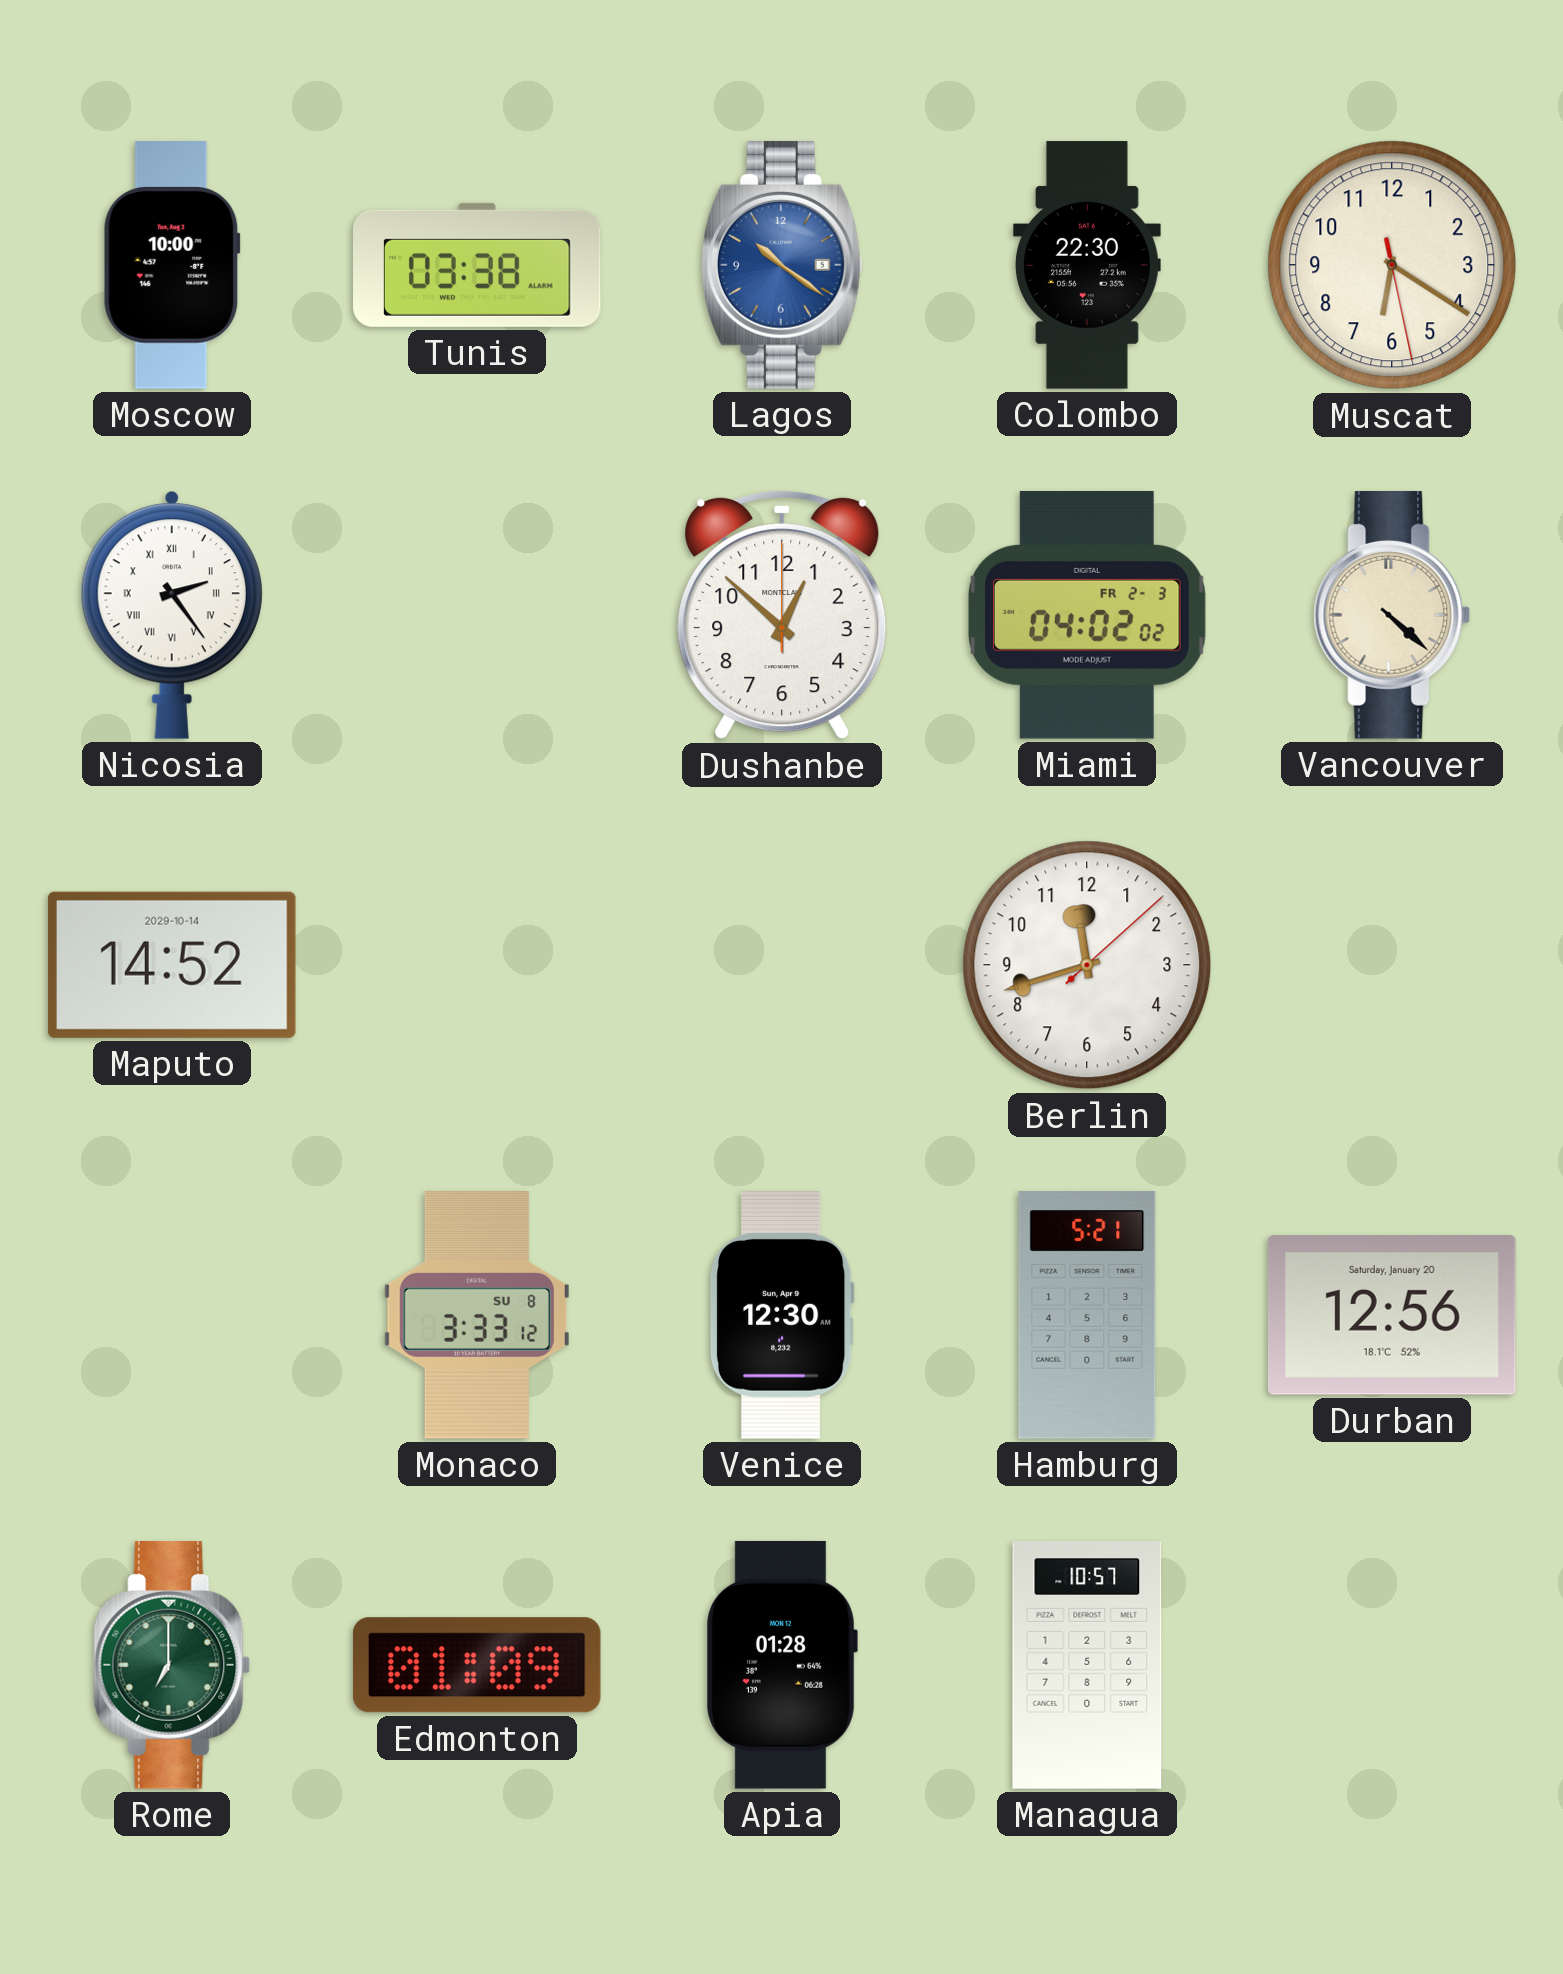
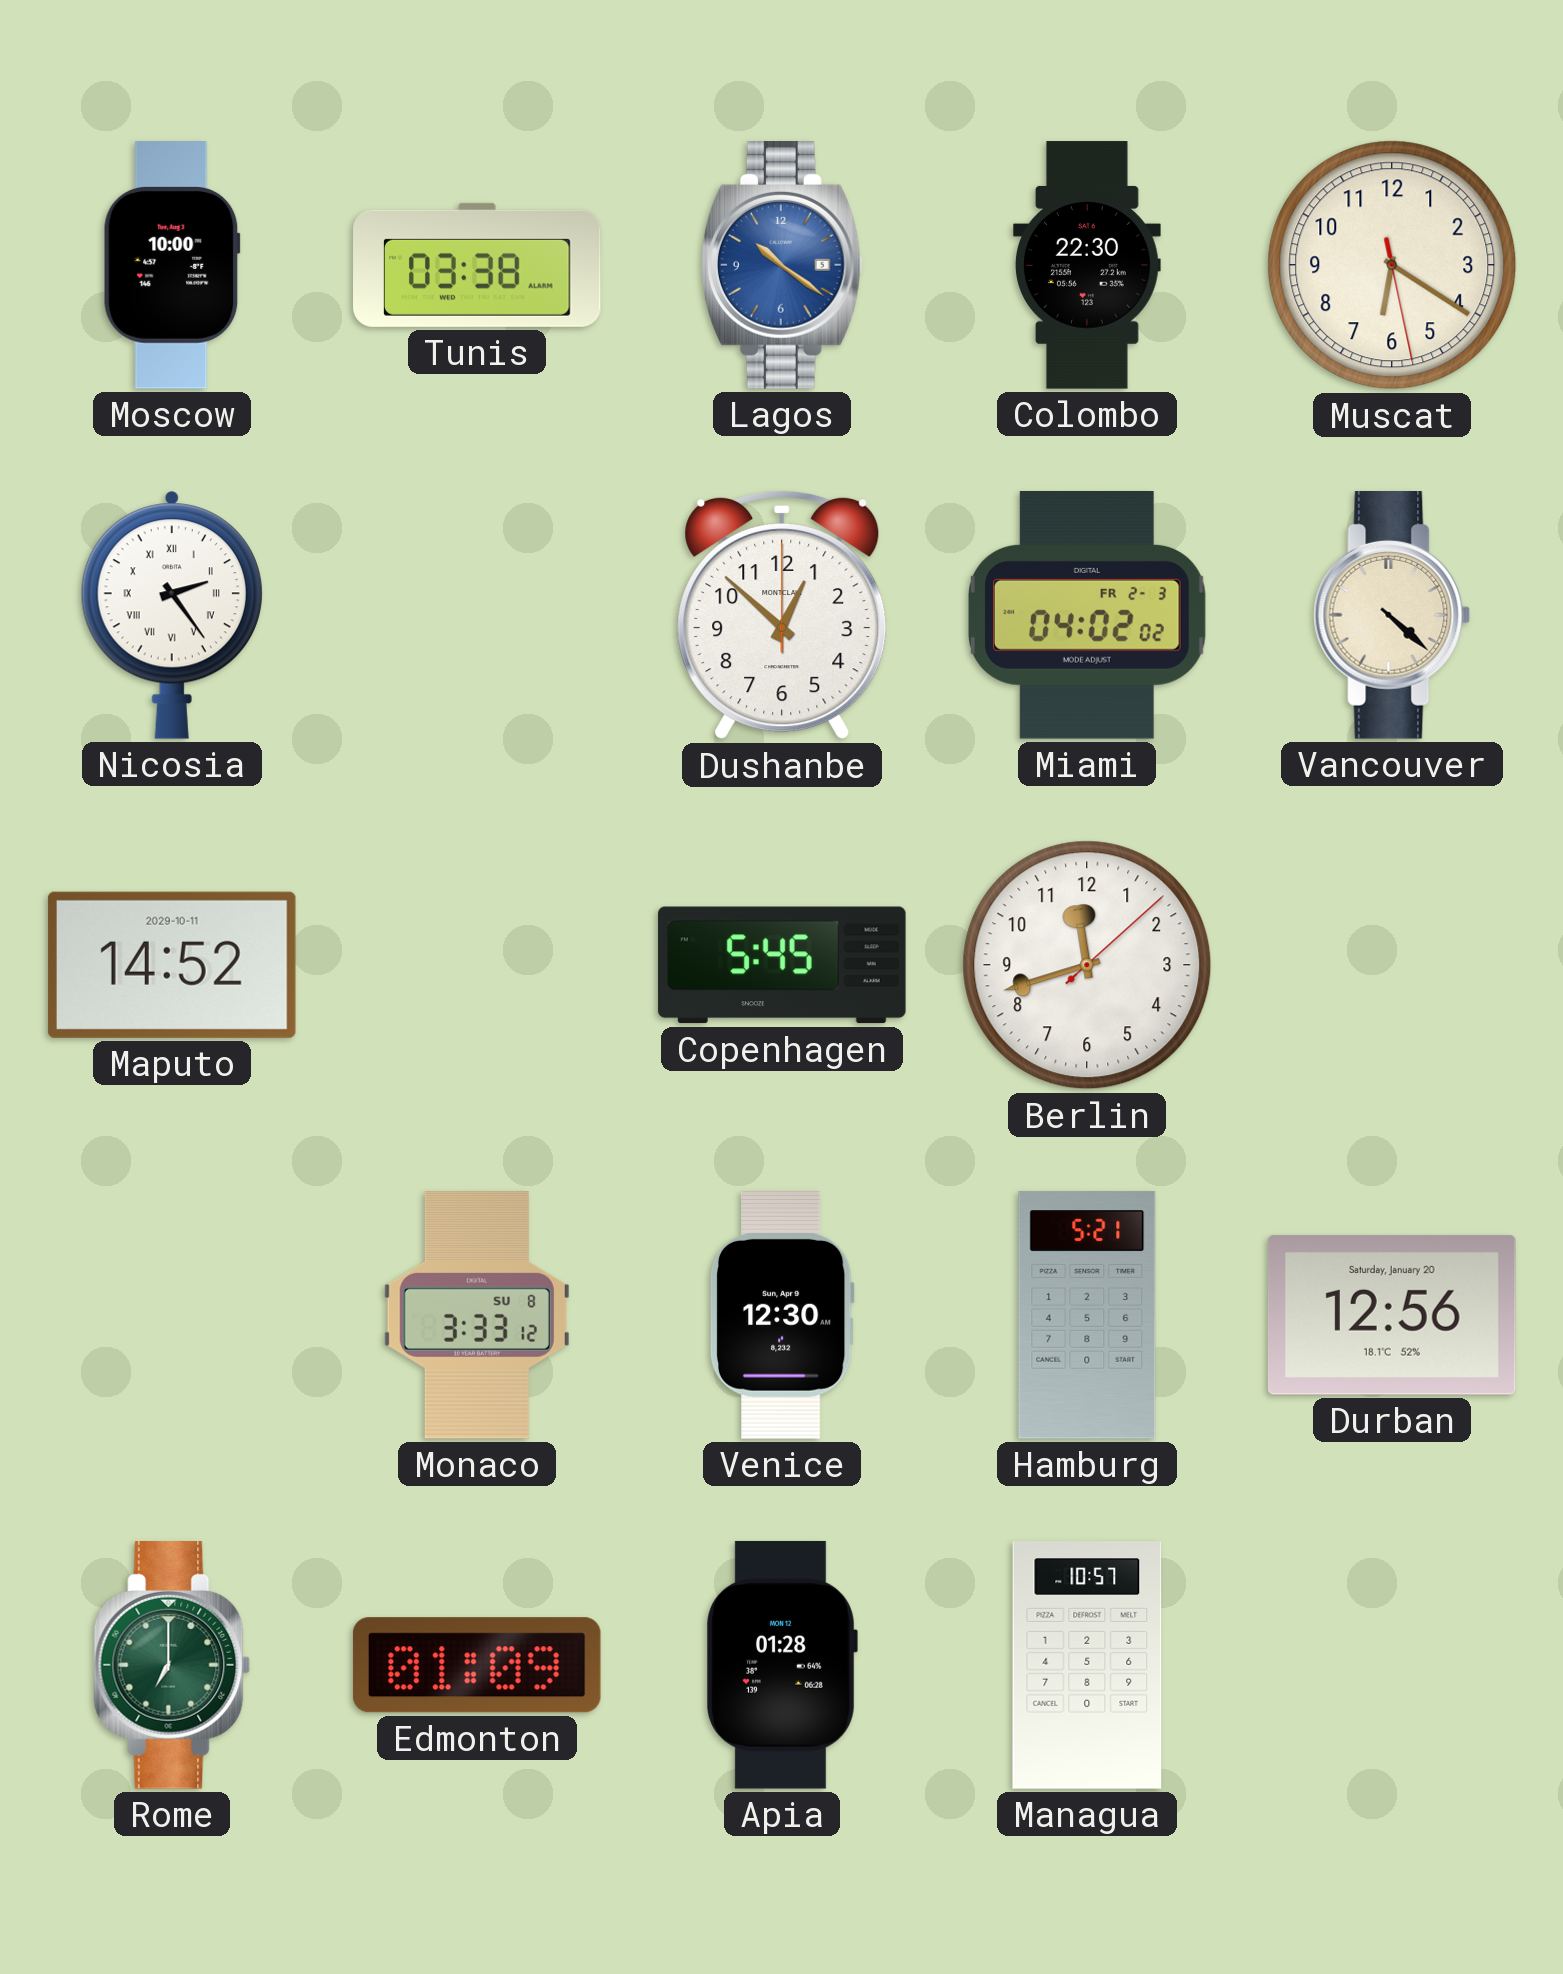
Maputo date: 2029-10-14 -> 2029-10-11 (172, 965)
Copenhagen: none -> 5:45 (782, 965)
